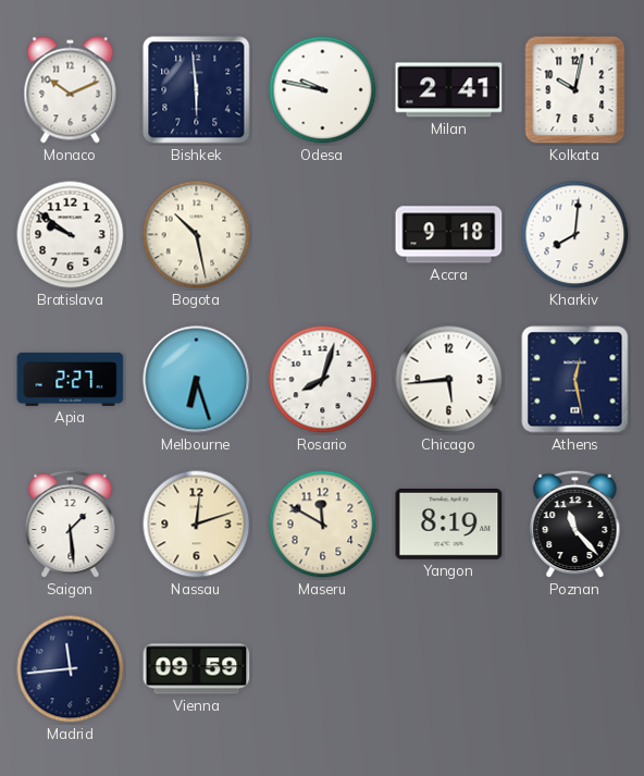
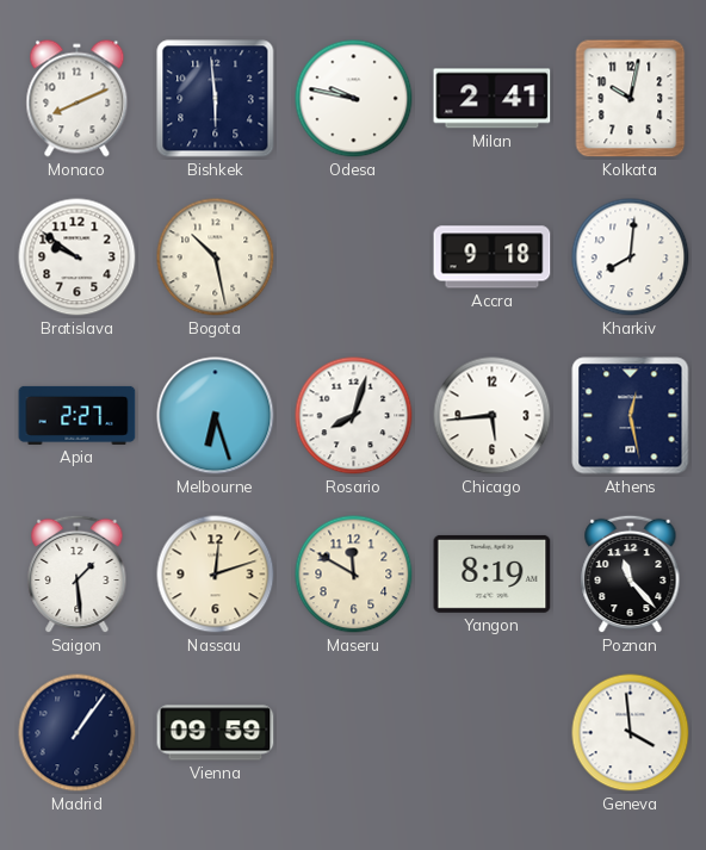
Monaco: 10:11 -> 8:11 (78, 99)
Madrid: 11:44 -> 1:06 (78, 733)
Geneva: none -> 3:59 (631, 733)
